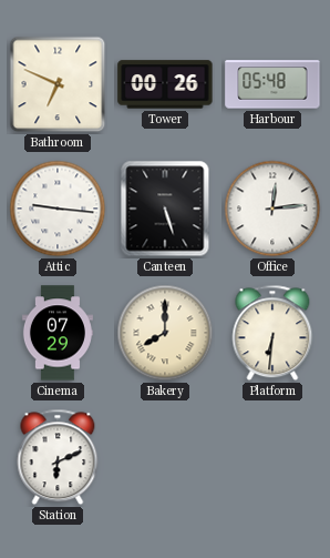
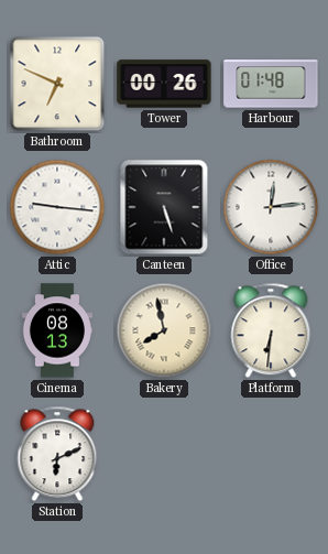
Harbour: 05:48 -> 01:48 (271, 84)
Cinema: 07:29 -> 08:13 (57, 330)
Bakery: 8:00 -> 7:58 (164, 330)
